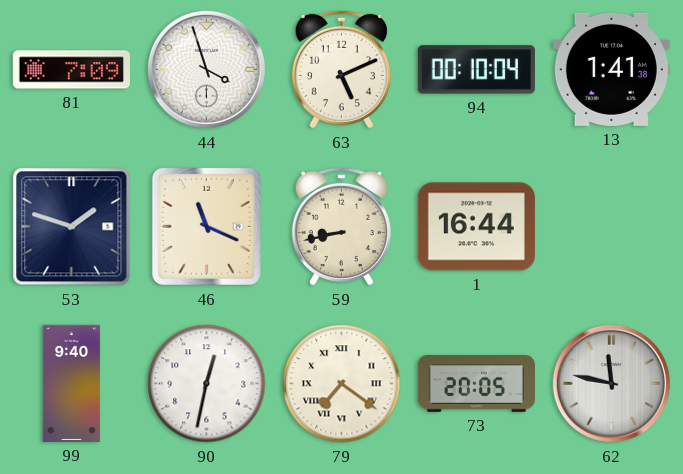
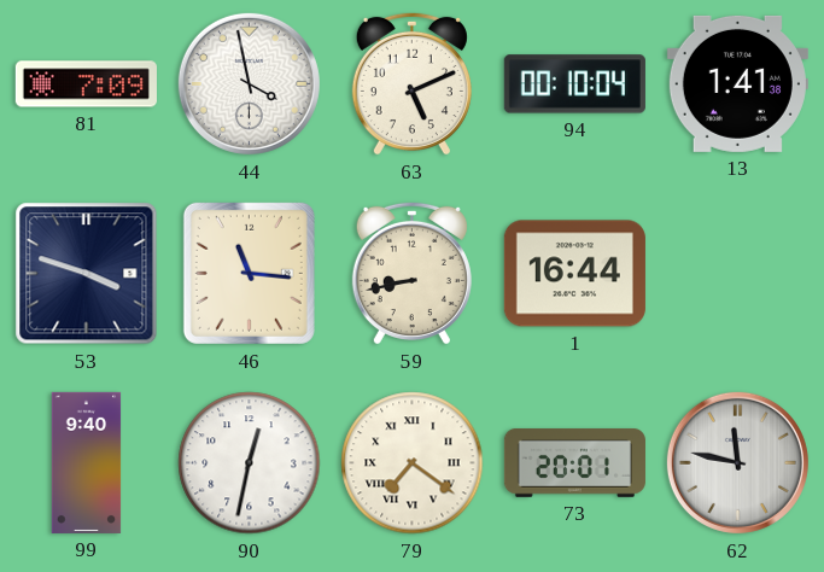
44: 3:57 -> 3:58 (249, 83)
53: 1:48 -> 3:48 (87, 274)
46: 11:19 -> 11:16 (249, 273)
73: 20:05 -> 20:01 (574, 463)
